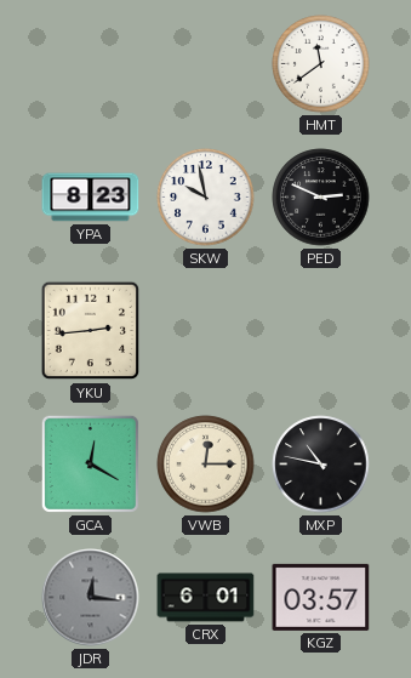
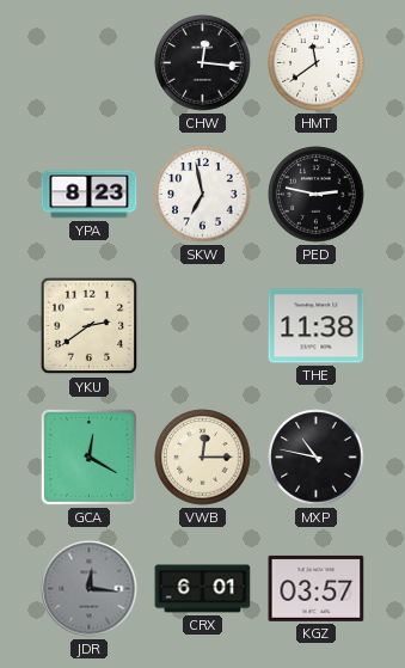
CHW: none -> 12:16 (203, 63)
SKW: 9:58 -> 6:58 (203, 195)
PED: 2:49 -> 2:47 (317, 195)
YKU: 2:44 -> 2:39 (90, 326)
THE: none -> 11:38 (317, 326)
